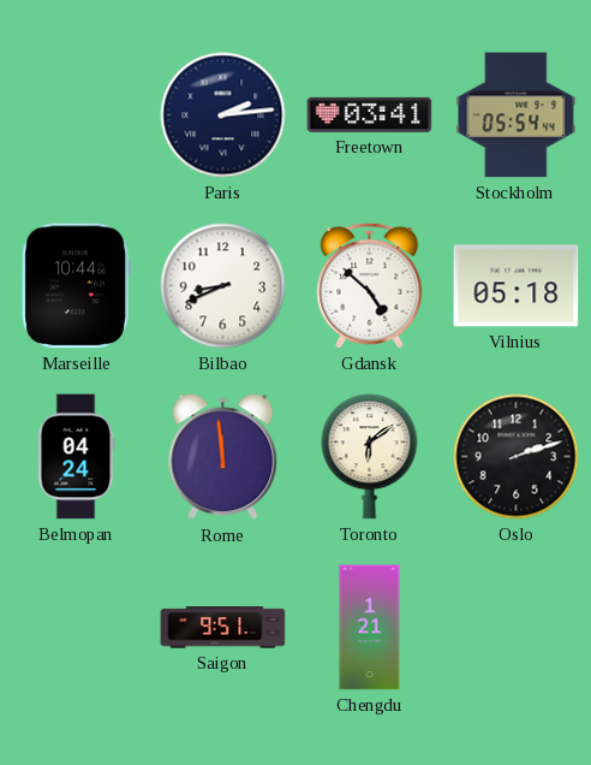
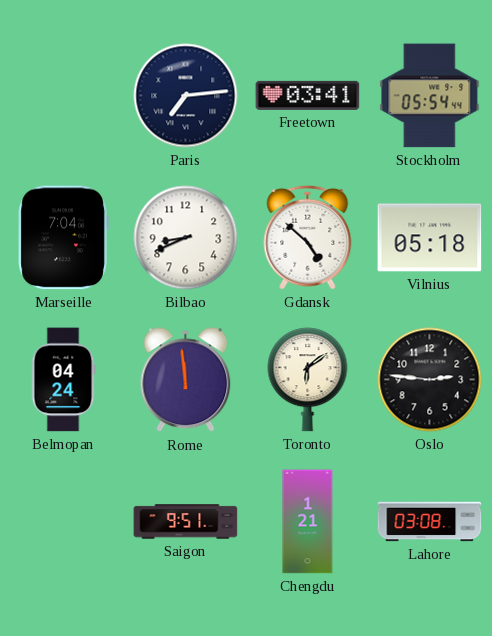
Paris: 2:14 -> 7:14 (186, 96)
Marseille: 10:44 -> 7:04 (63, 238)
Oslo: 2:12 -> 2:46 (430, 380)
Lahore: none -> 03:08 (430, 522)
